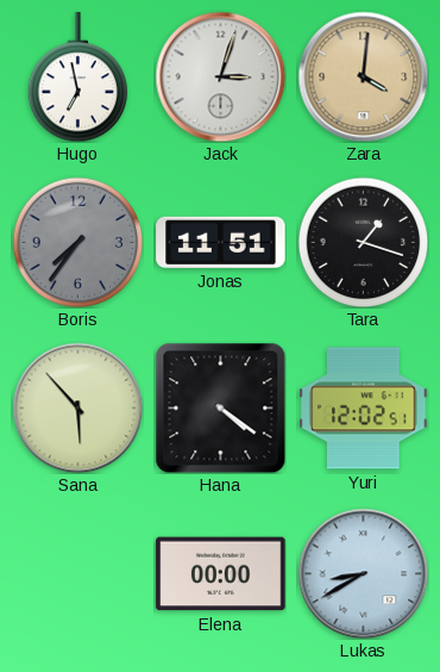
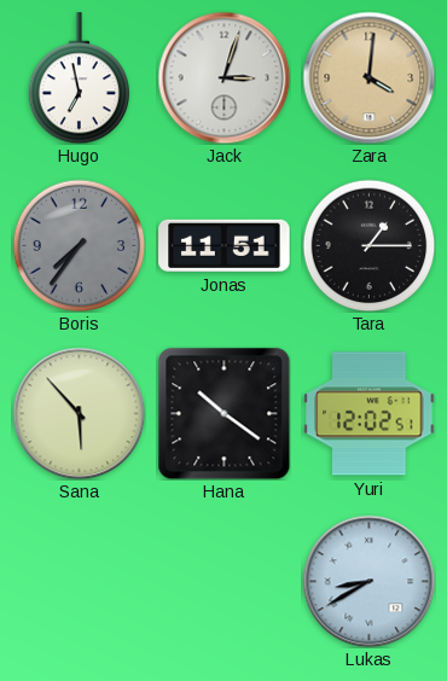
Tara: 1:18 -> 1:15 (368, 245)
Hana: 4:21 -> 10:21 (224, 413)
Elena: 00:00 -> none (221, 574)
